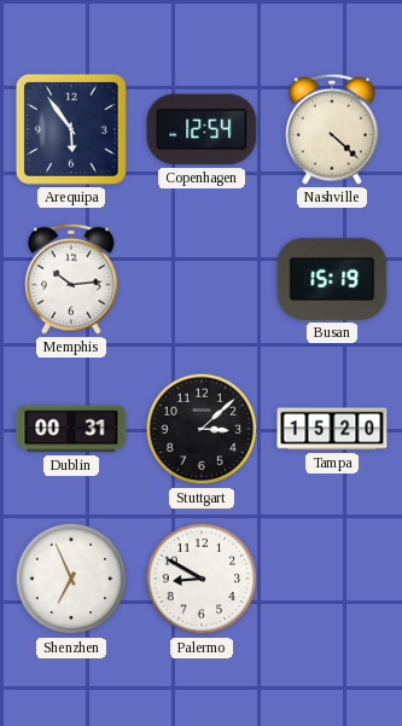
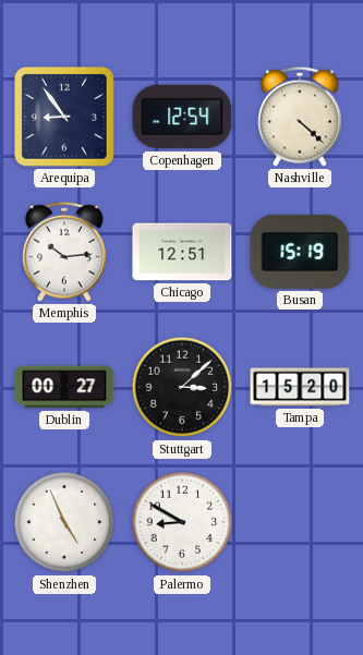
Arequipa: 5:54 -> 8:54 (64, 117)
Chicago: none -> 12:51 (182, 252)
Dublin: 00:31 -> 00:27 (64, 387)
Shenzhen: 6:56 -> 4:56 (64, 522)
